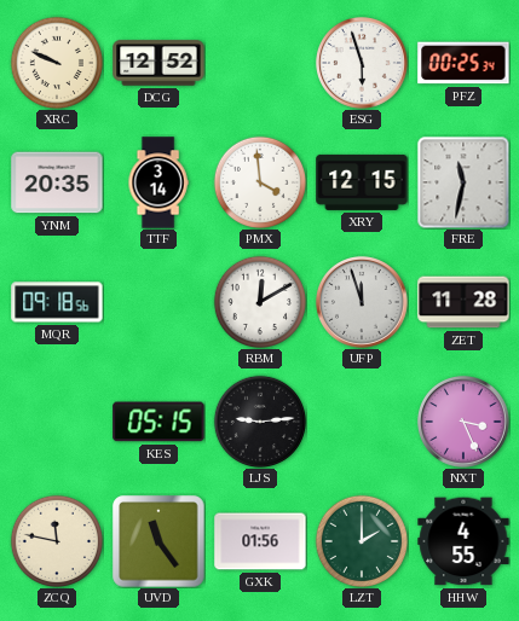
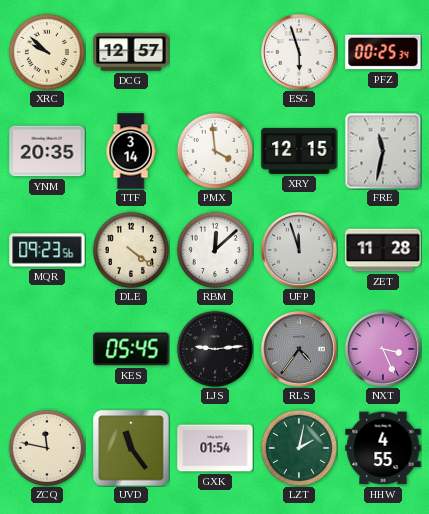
XRC: 9:49 -> 9:52 (46, 51)
DCG: 12:52 -> 12:57 (131, 52)
MQR: 09:18 -> 09:23 (47, 250)
DLE: none -> 4:21 (130, 249)
RBM: 12:10 -> 12:08 (214, 249)
KES: 05:15 -> 05:45 (131, 349)
RLS: none -> 4:36 (300, 350)
GXK: 01:56 -> 01:54 (215, 448)
LZT: 2:00 -> 2:02 (298, 447)
